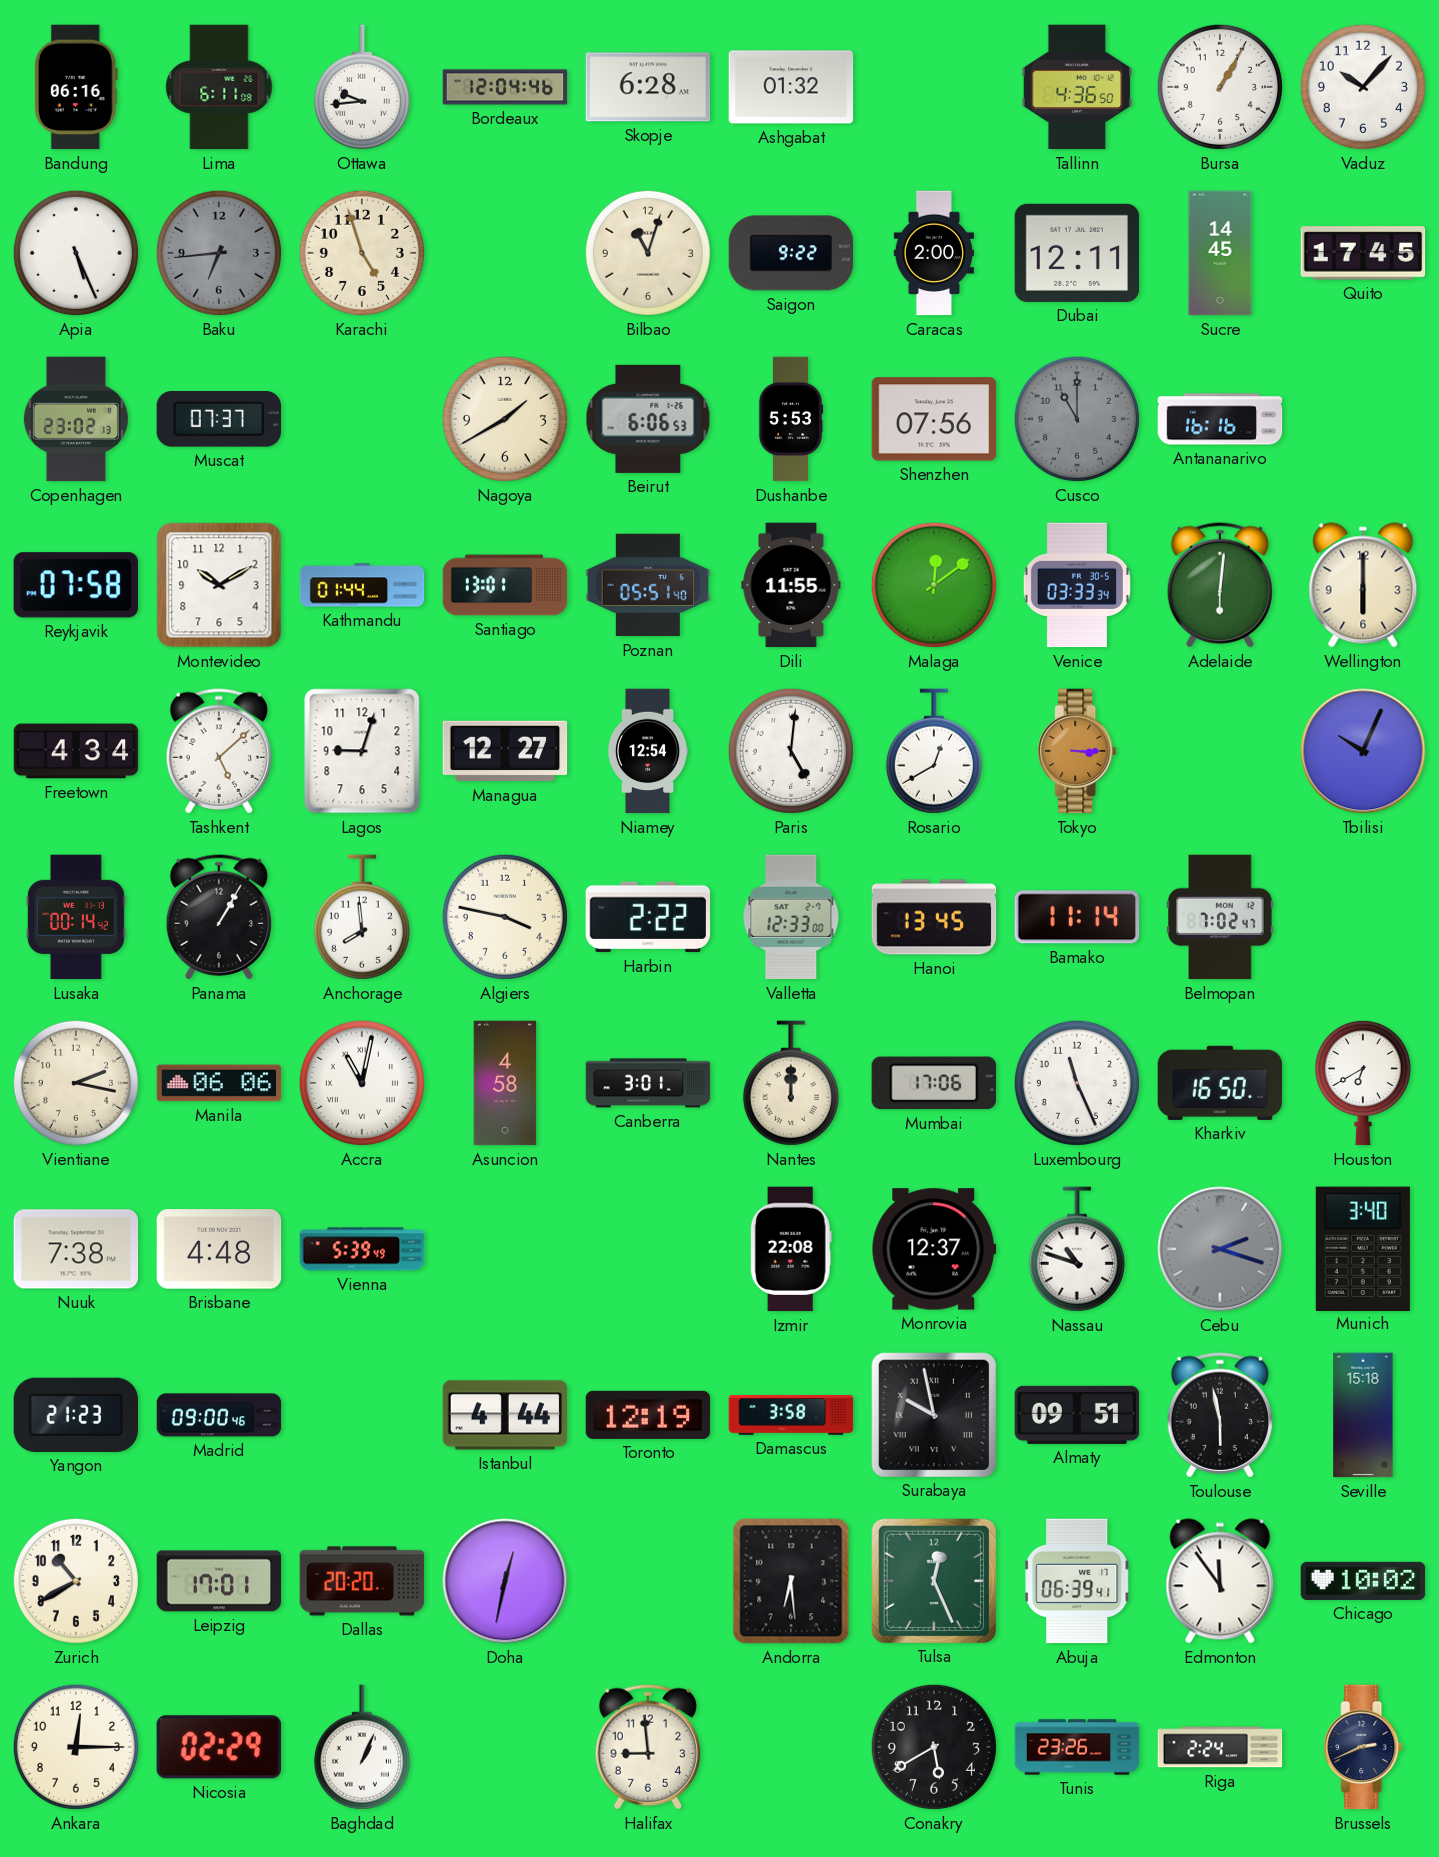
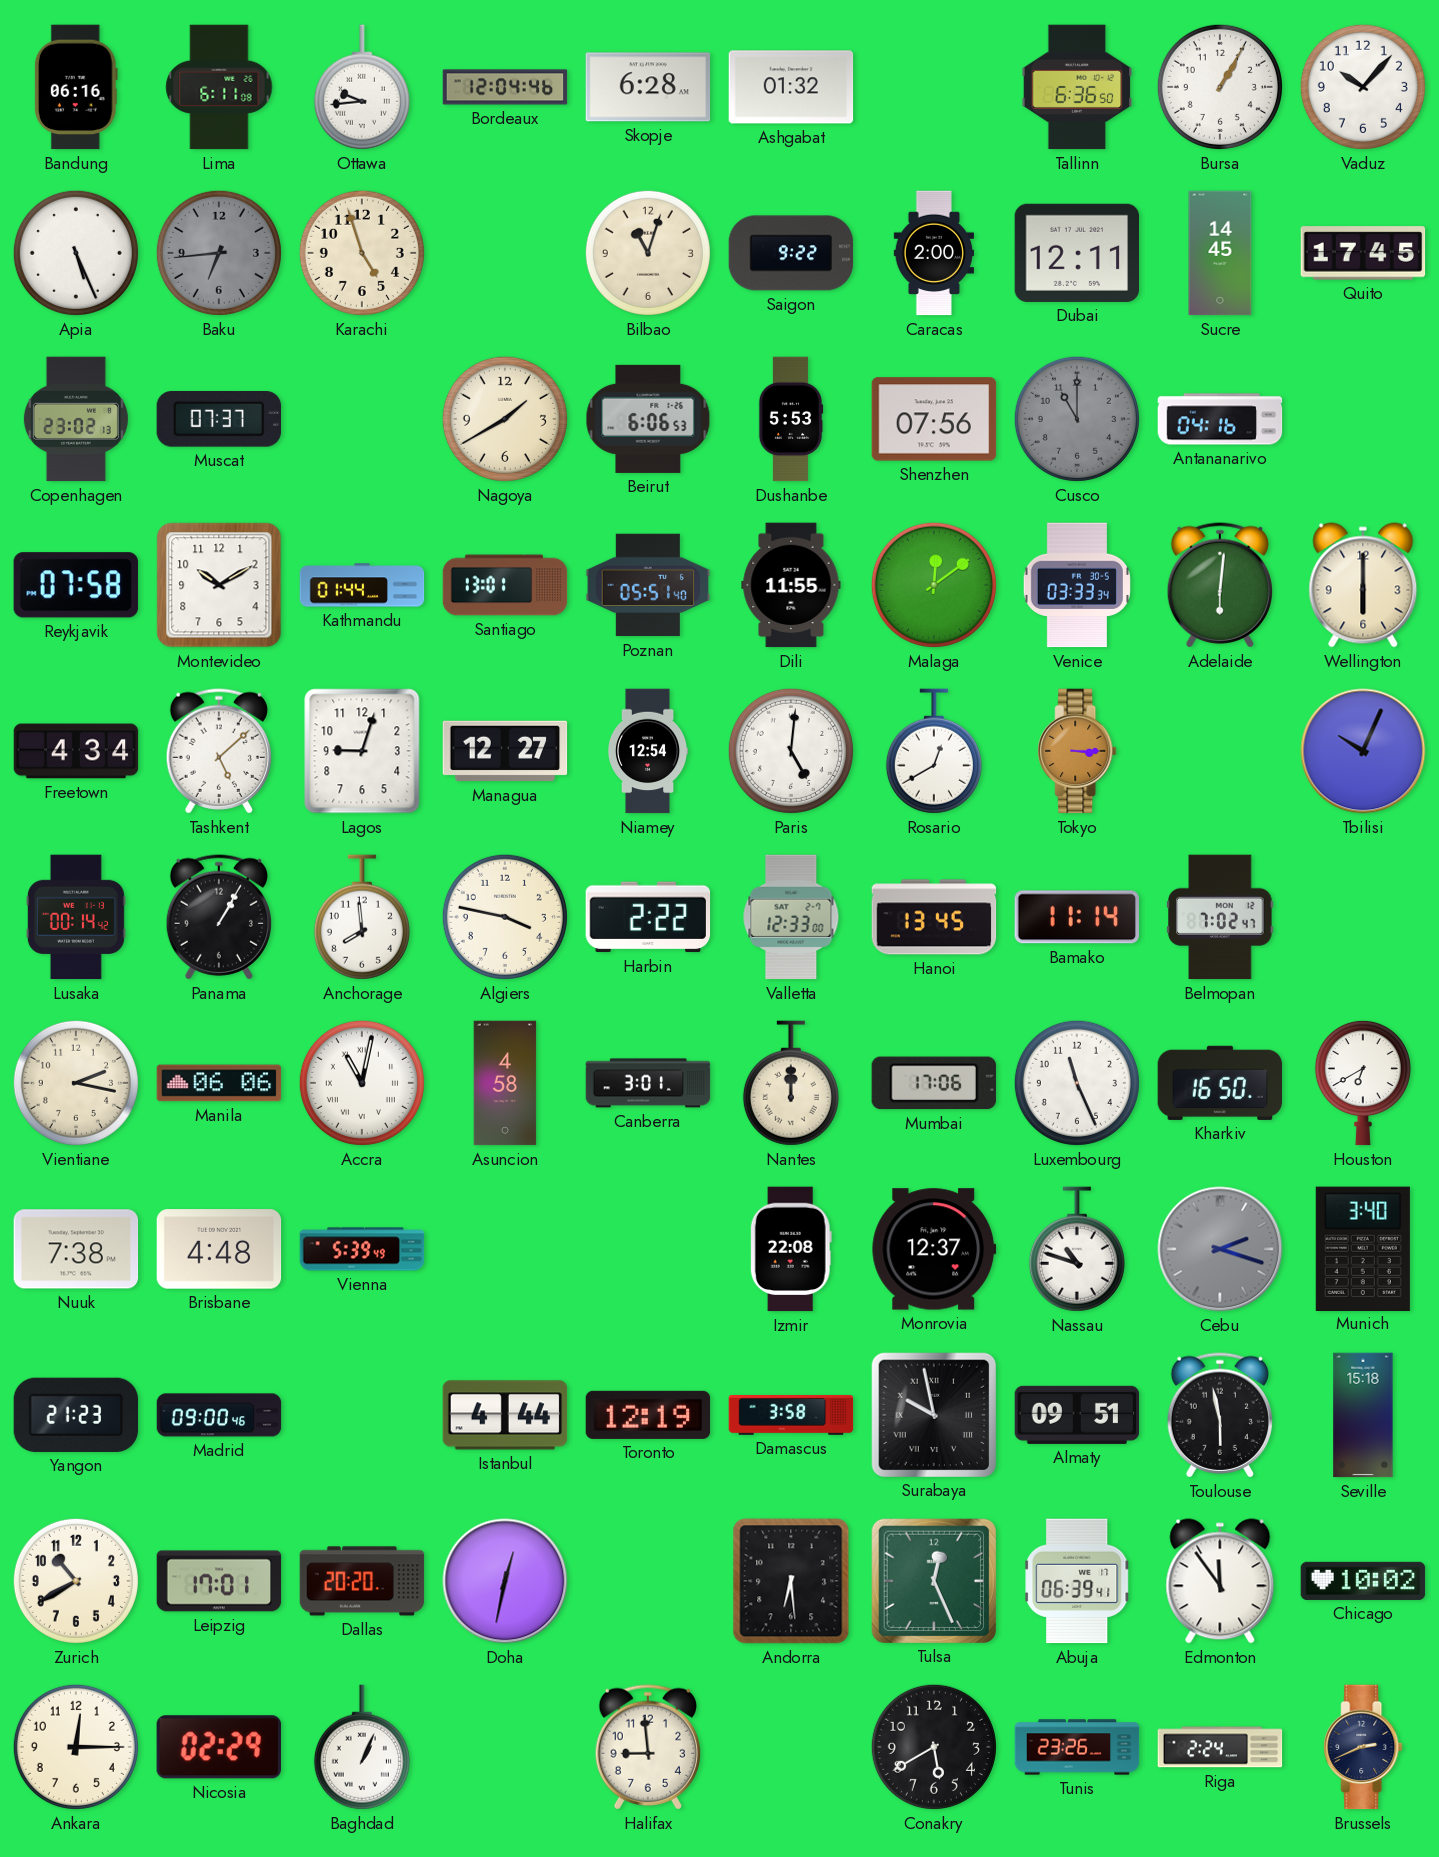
Tallinn: 4:36 -> 6:36 (1077, 87)
Antananarivo: 16:16 -> 04:16 (1220, 419)
